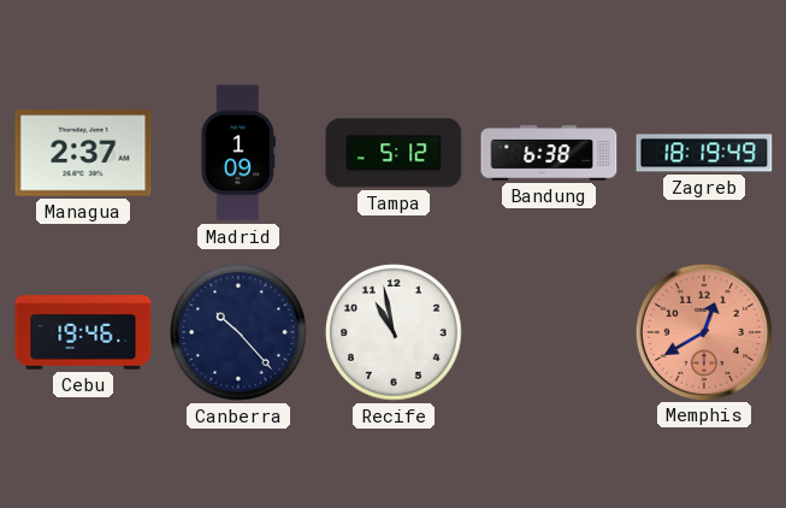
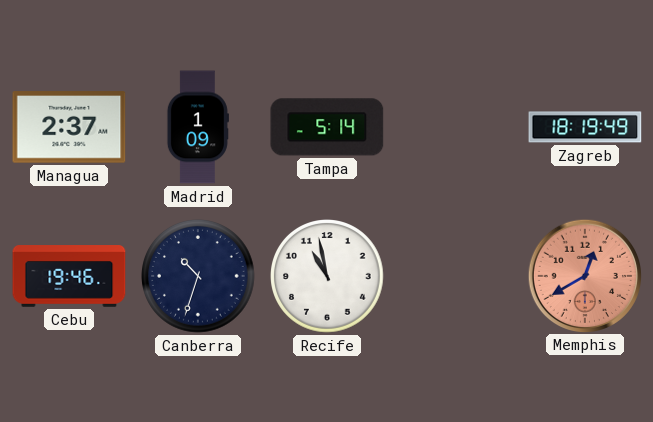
Tampa: 5:12 -> 5:14 (327, 127)
Bandung: 6:38 -> none (549, 153)
Canberra: 10:23 -> 10:33 (199, 277)
